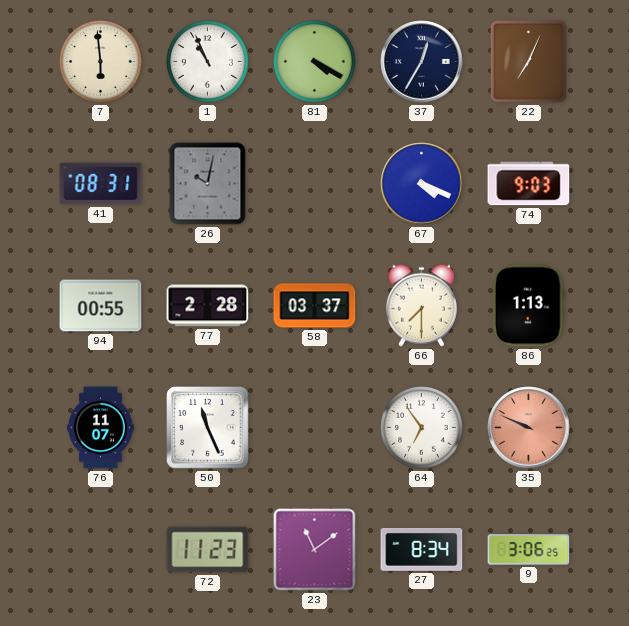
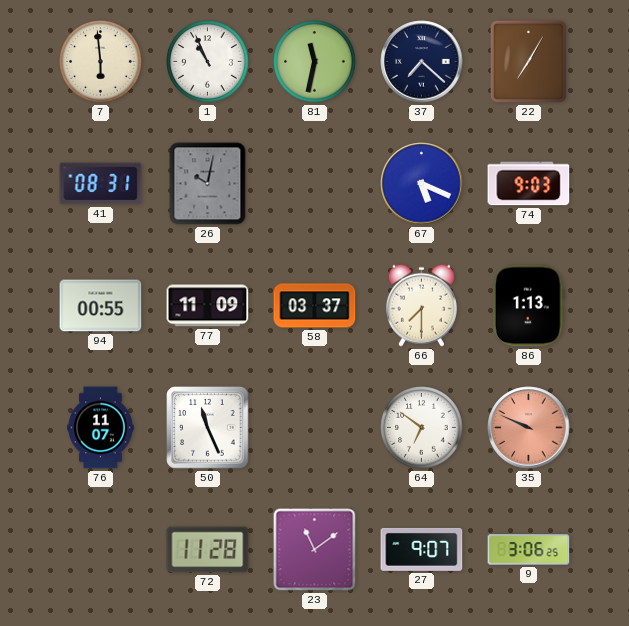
81: 4:20 -> 11:32 (315, 62)
37: 12:35 -> 7:22 (422, 62)
22: 7:04 -> 7:05 (528, 61)
67: 4:19 -> 5:19 (422, 184)
77: 2:28 -> 11:09 (208, 306)
64: 6:54 -> 6:51 (422, 428)
72: 11:23 -> 11:28 (208, 550)
27: 8:34 -> 9:07 (422, 549)
